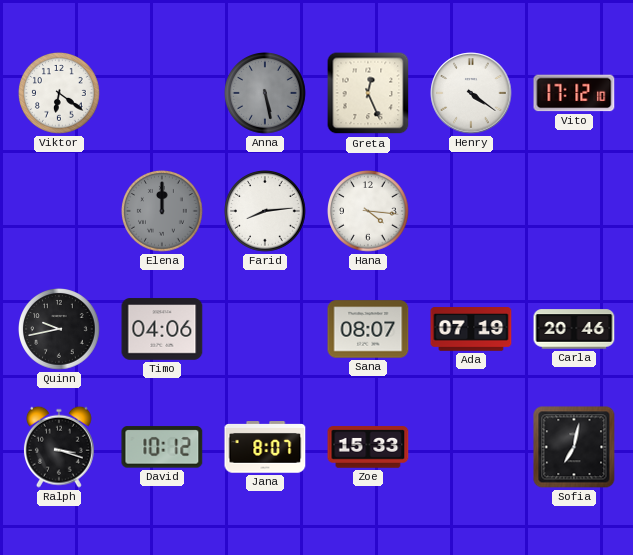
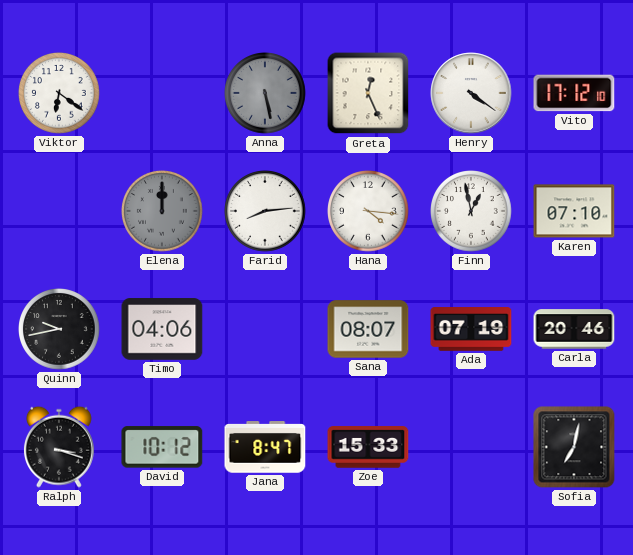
Finn: none -> 12:58 (471, 211)
Karen: none -> 07:10 (574, 211)
Jana: 8:07 -> 8:47 (265, 447)
